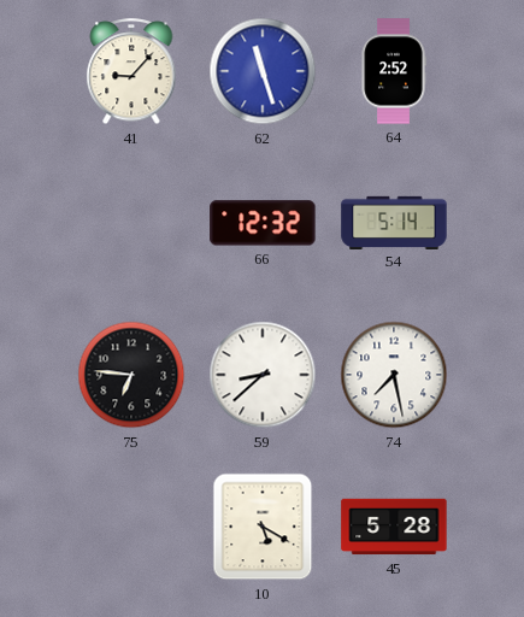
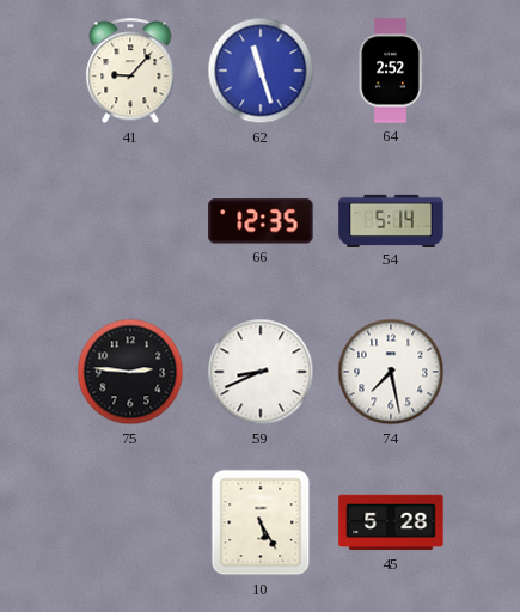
66: 12:32 -> 12:35 (261, 221)
75: 6:46 -> 2:46 (130, 372)
59: 8:38 -> 8:41 (261, 372)
10: 5:20 -> 5:25 (261, 522)
